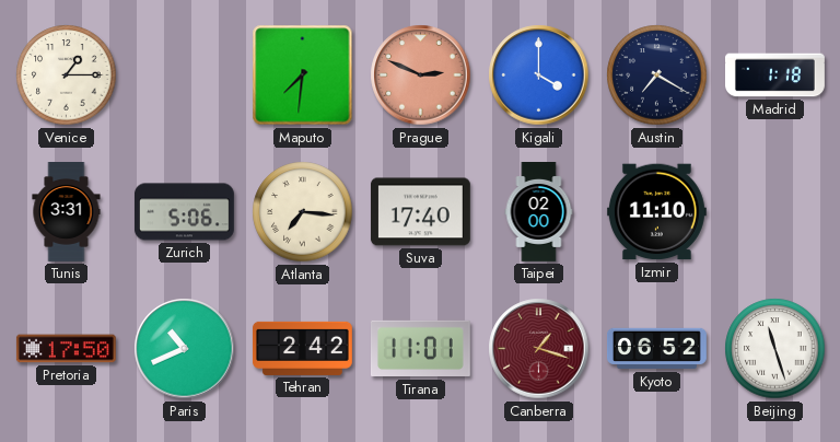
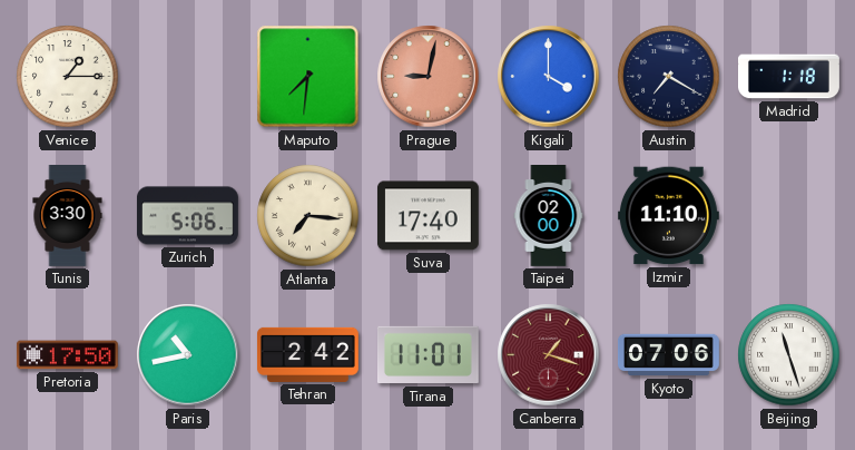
Prague: 2:49 -> 9:02 (429, 77)
Tunis: 3:31 -> 3:30 (68, 216)
Paris: 10:41 -> 10:43 (188, 355)
Kyoto: 06:52 -> 07:06 (669, 355)
